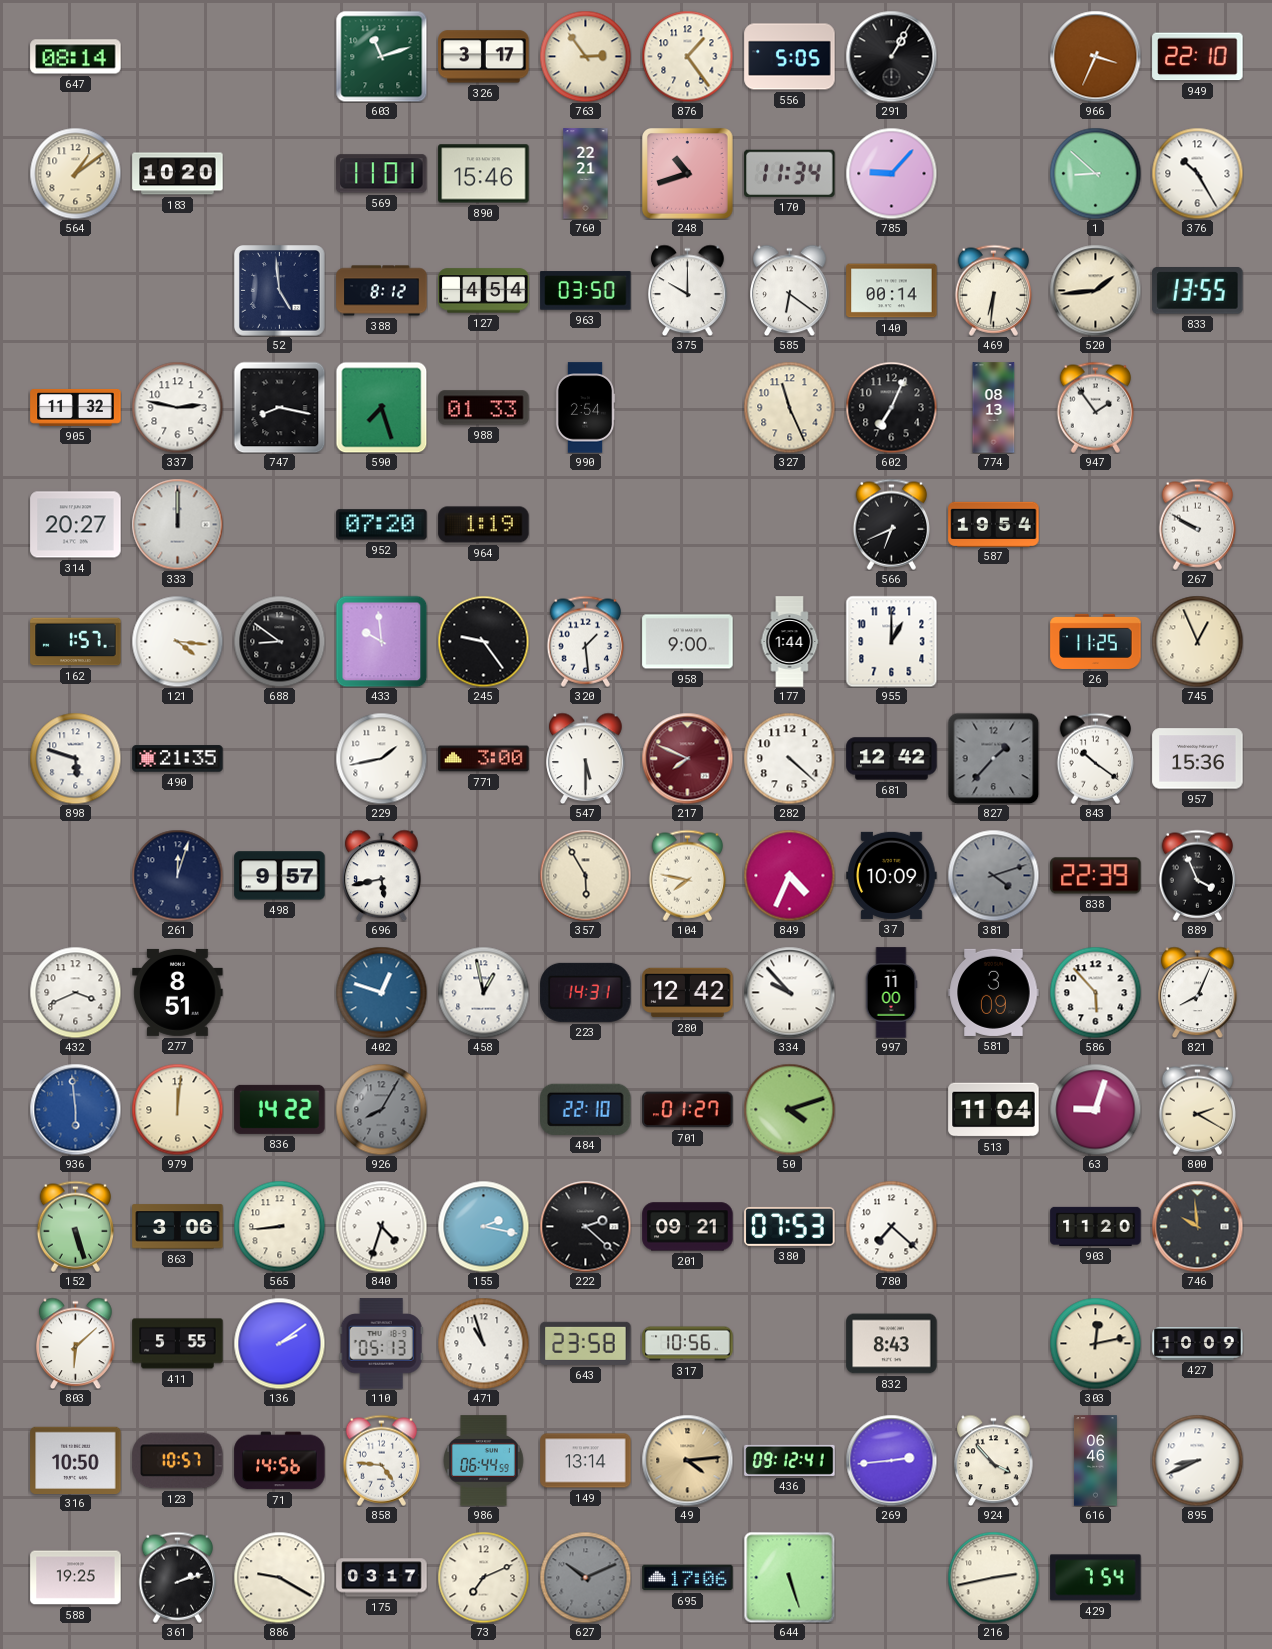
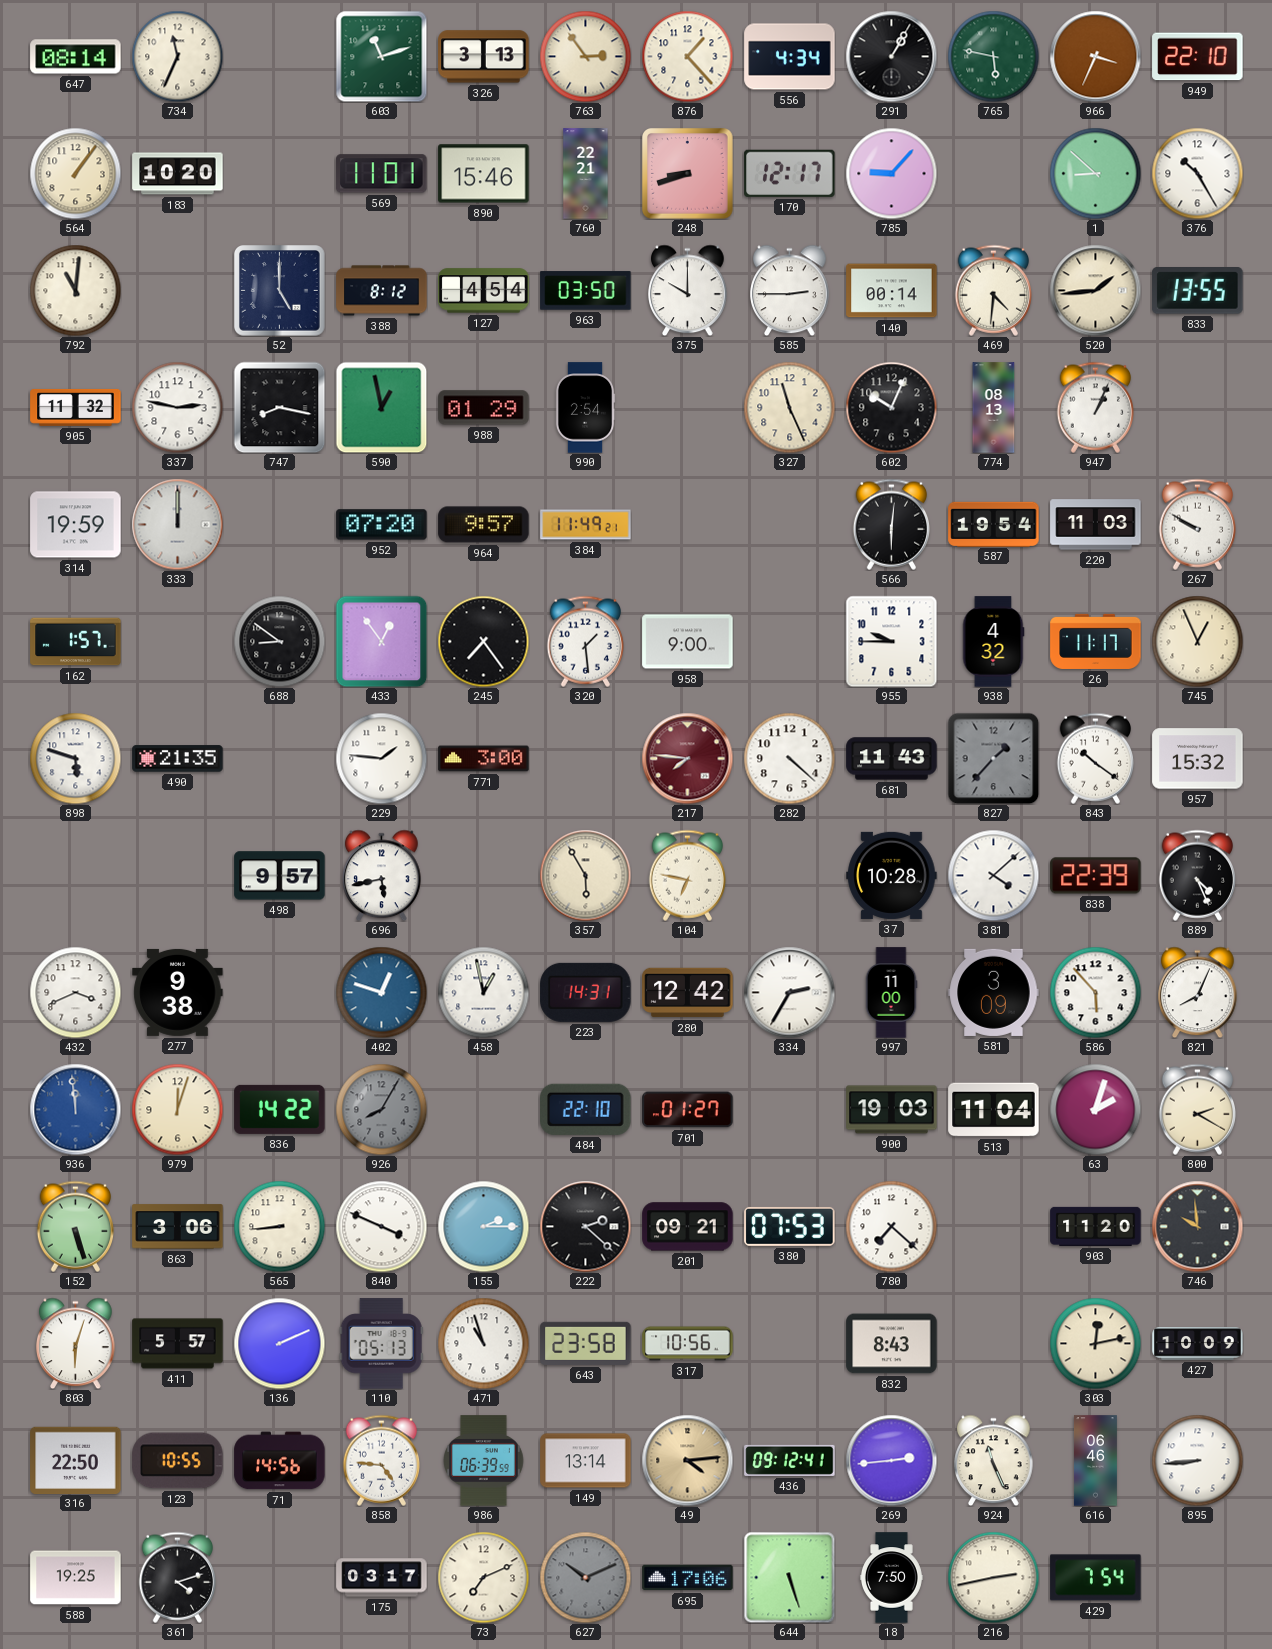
734: none -> 11:34 (177, 56)
326: 3:17 -> 3:13 (484, 57)
876: 1:24 -> 1:23 (687, 56)
556: 5:05 -> 4:34 (790, 57)
765: none -> 5:47 (993, 56)
564: 1:09 -> 1:06 (75, 173)
248: 10:42 -> 8:42 (688, 174)
170: 11:34 -> 12:17 (790, 173)
792: none -> 11:01 (75, 290)
52: 4:59 -> 5:00 (280, 291)
585: 6:21 -> 2:45 (790, 290)
469: 6:31 -> 4:31 (993, 290)
590: 7:27 -> 12:58 (381, 407)
988: 01:33 -> 01:29 (484, 408)
602: 7:04 -> 10:04 (891, 407)
947: 1:54 -> 1:04 (1095, 407)
314: 20:27 -> 19:59 (76, 525)
964: 1:19 -> 9:57 (484, 525)
384: none -> 11:49 (586, 525)
566: 6:41 -> 6:01 (891, 524)
220: none -> 11:03 (1096, 525)
121: 4:16 -> none (177, 641)
433: 9:59 -> 12:54 (381, 641)
245: 9:24 -> 7:24 (483, 641)
177: 1:44 -> none (790, 642)
955: 1:00 -> 9:45 (891, 641)
938: none -> 4:32 (993, 642)
26: 11:25 -> 11:17 (1096, 641)
229: 1:43 -> 1:46 (381, 758)
547: 5:30 -> none (586, 758)
217: 7:49 -> 7:46 (687, 758)
681: 12:42 -> 11:43 (892, 759)
957: 15:36 -> 15:32 (1198, 759)
261: 12:03 -> none (177, 875)
104: 7:47 -> 6:47 (687, 875)
849: 4:34 -> none (789, 875)
37: 10:09 -> 10:28 (892, 875)
381: 4:12 -> 4:08 (993, 875)
381 dial: grey -> white (993, 875)
889: 3:56 -> 4:26 (1197, 875)
277: 8:51 -> 9:38 (178, 992)
334: 9:53 -> 2:35 (789, 992)
936: 5:59 -> 11:59 (75, 1109)
979: 12:01 -> 12:03 (177, 1109)
50: 4:12 -> none (789, 1109)
900: none -> 19:03 (892, 1110)
63: 9:03 -> 2:03 (1095, 1109)
840: 4:33 -> 3:49 (381, 1226)
155: 2:17 -> 2:15 (483, 1226)
803: 6:08 -> 6:03 (76, 1343)
411: 5:55 -> 5:57 (178, 1344)
136: 2:09 -> 2:11 (279, 1343)
316: 10:50 -> 22:50 (76, 1460)
123: 10:57 -> 10:55 (178, 1461)
986: 06:44 -> 06:39 (484, 1461)
924: 3:53 -> 11:26 (994, 1460)
895: 8:41 -> 8:44 (1197, 1460)
361: 2:12 -> 4:12 (177, 1577)
886: 9:20 -> none (279, 1577)
18: none -> 7:50 (891, 1578)
